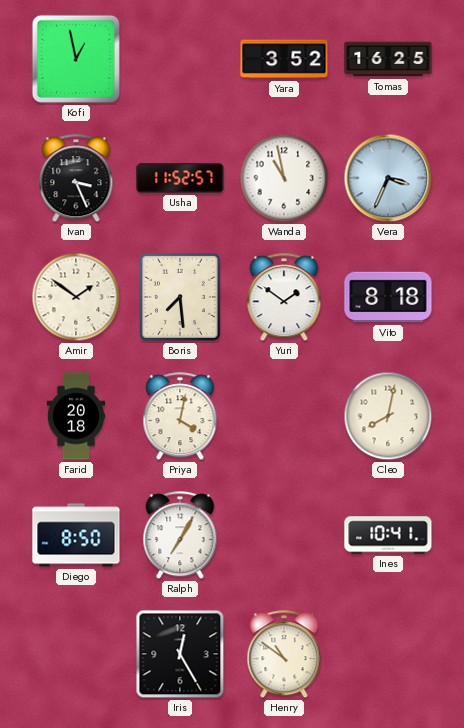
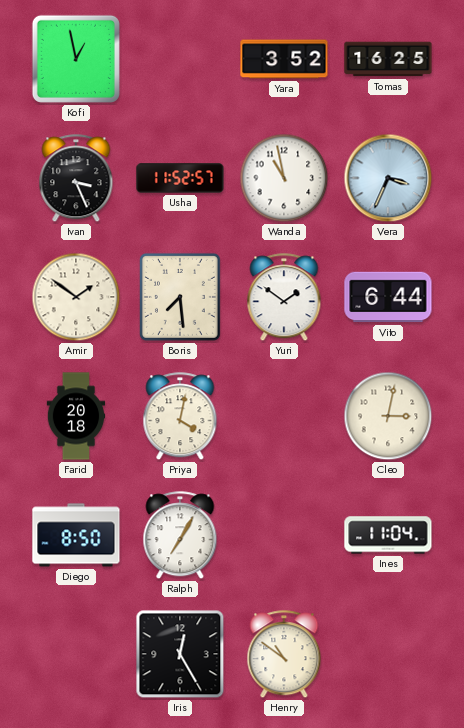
Vito: 8:18 -> 6:44 (388, 297)
Cleo: 8:02 -> 3:02 (388, 416)
Ines: 10:41 -> 11:04 (388, 535)
